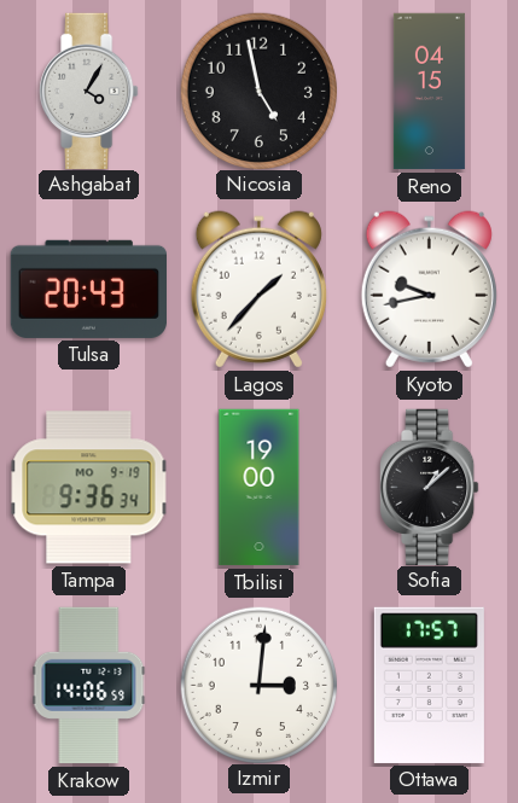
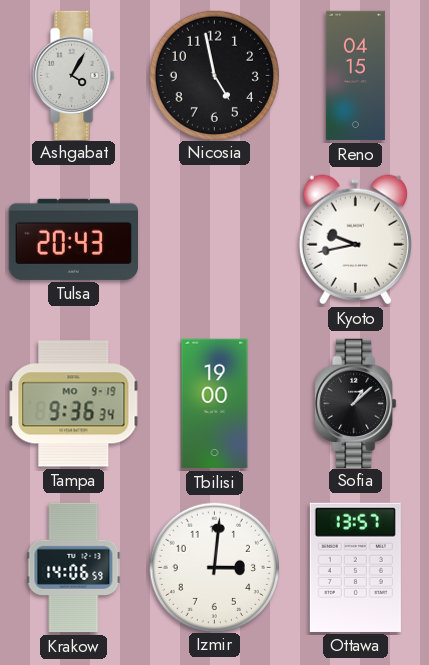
Lagos: 1:37 -> none (258, 290)
Ottawa: 17:57 -> 13:57 (355, 567)
